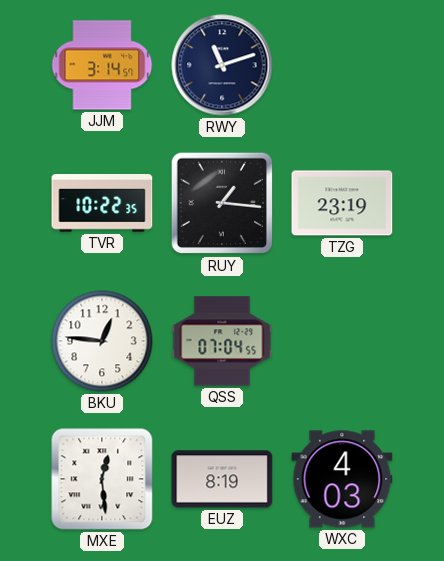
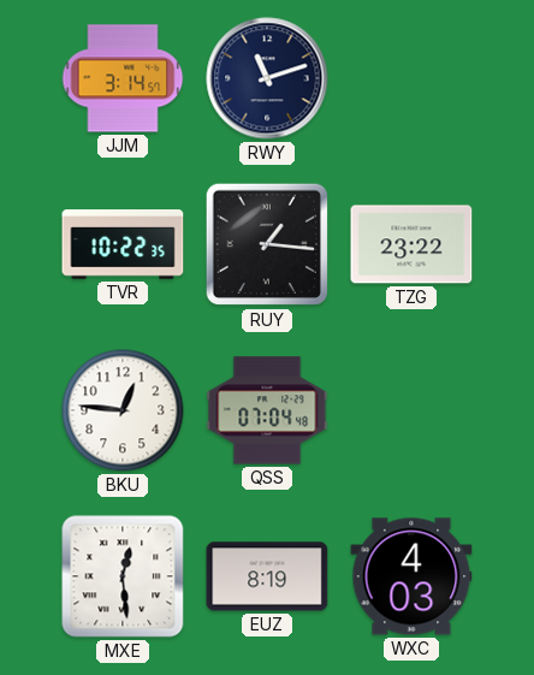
TZG: 23:19 -> 23:22 (411, 244)
QSS: 07:04:55 -> 07:04:48 (267, 410)
